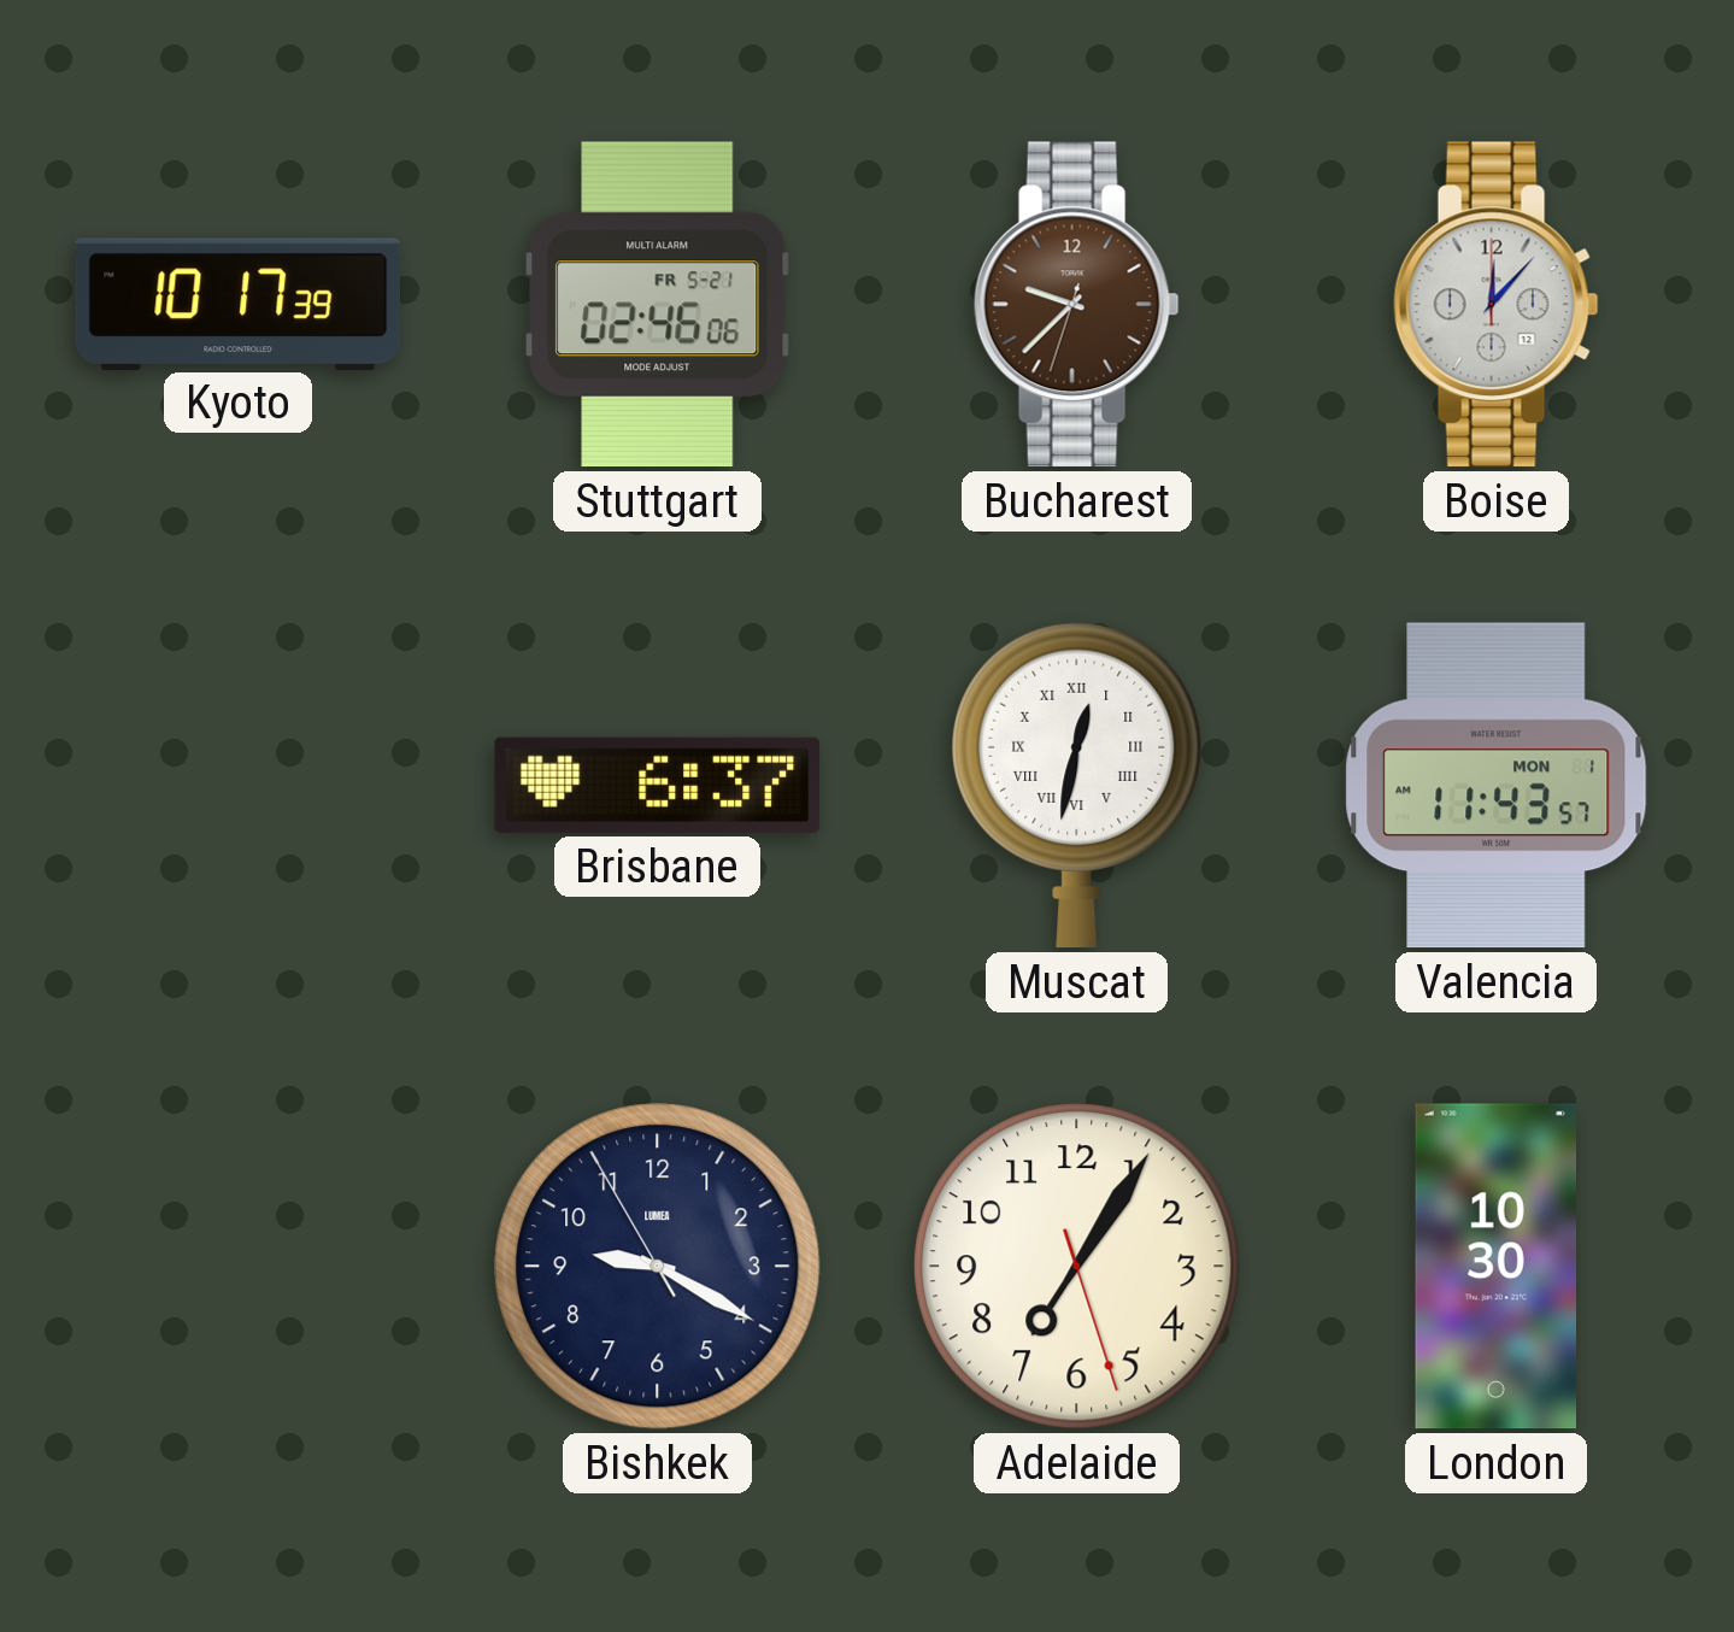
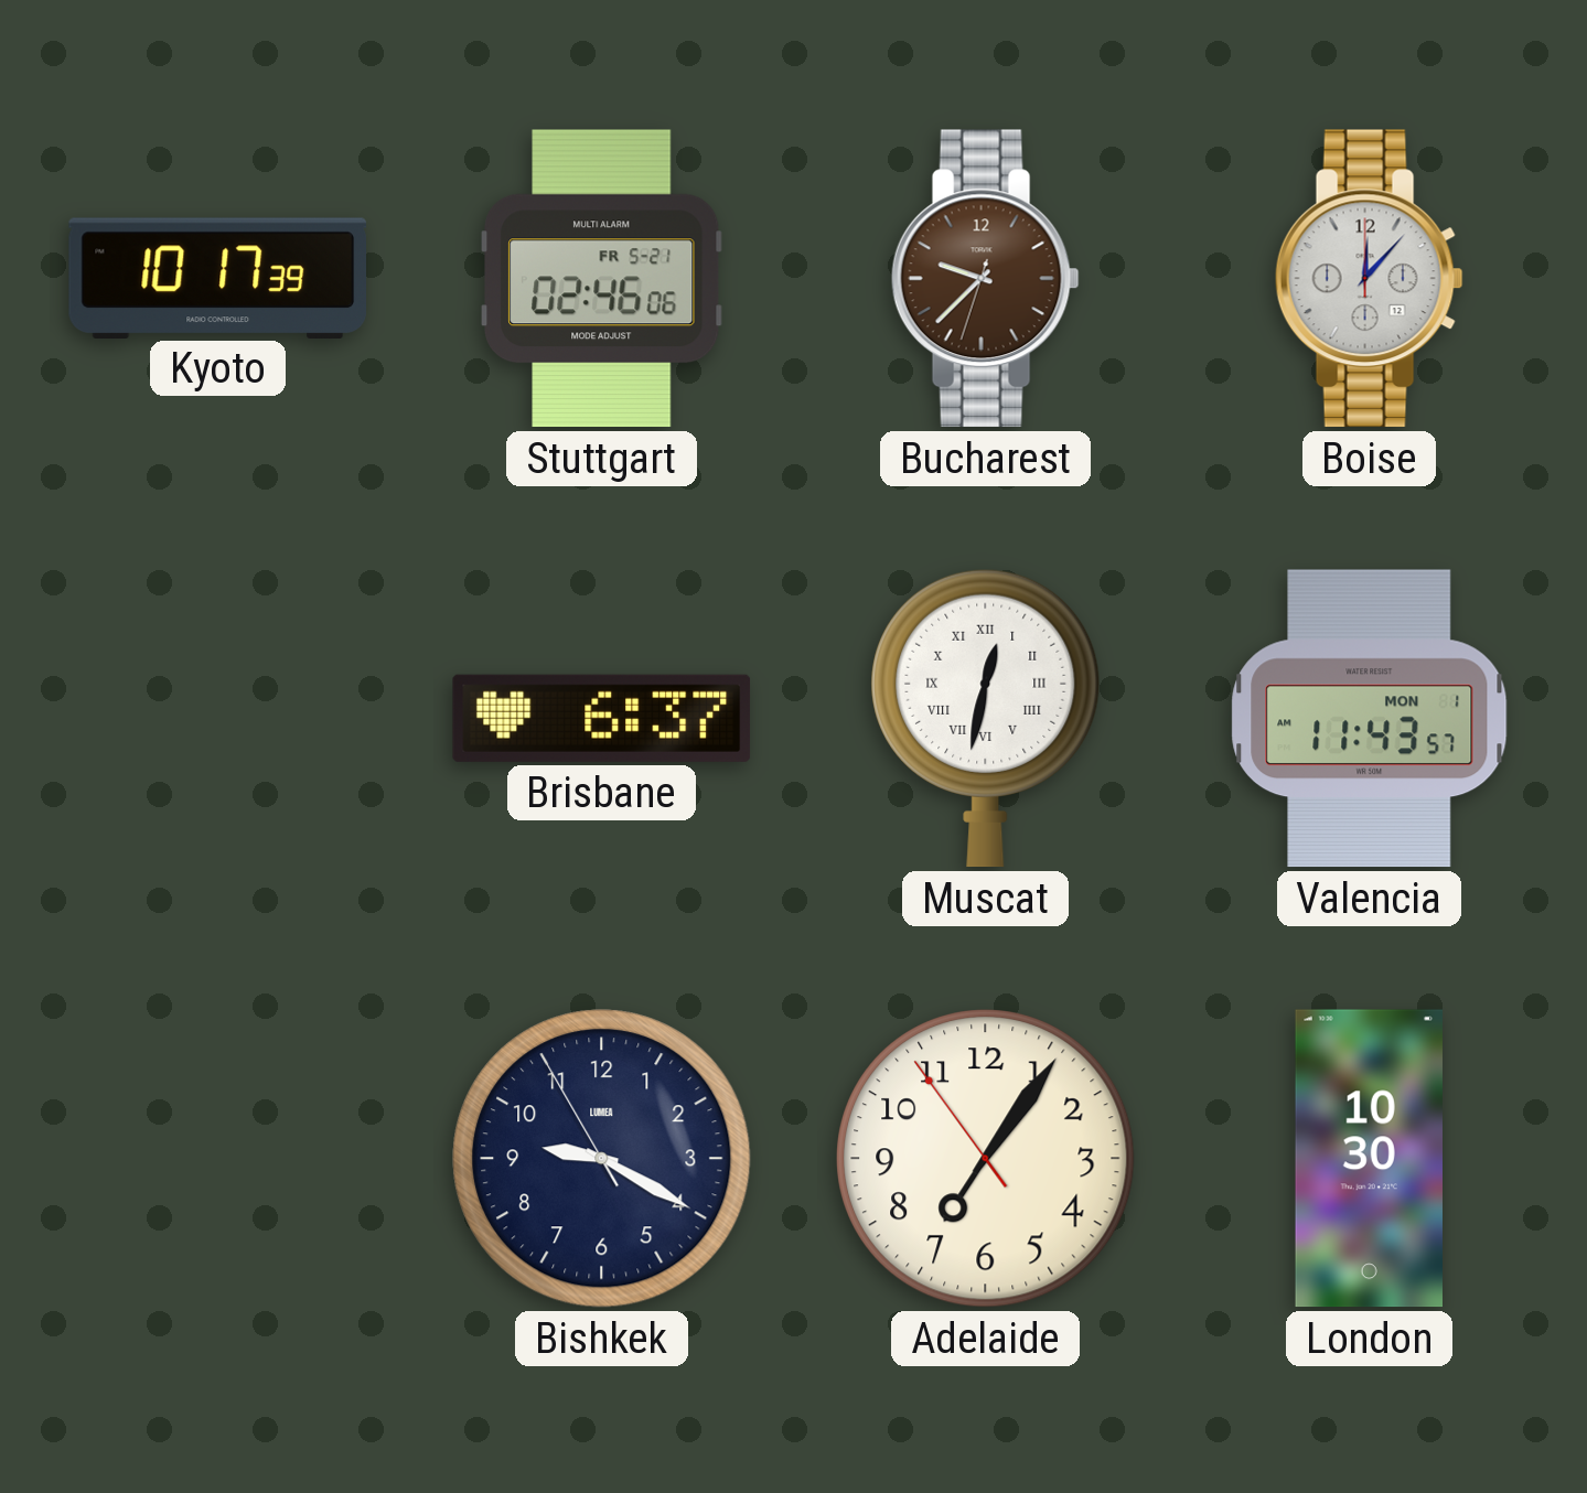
Adelaide: 7:05:27 -> 7:05:54 (986, 1159)
